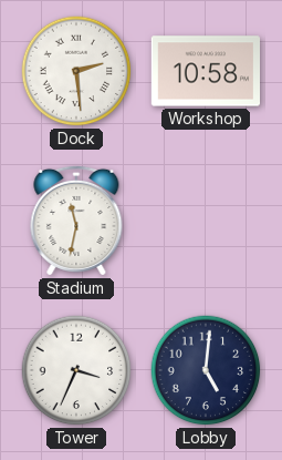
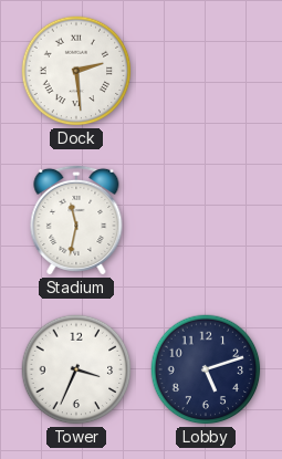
Workshop: 10:58 -> none (205, 71)
Lobby: 5:01 -> 5:12 (206, 369)
